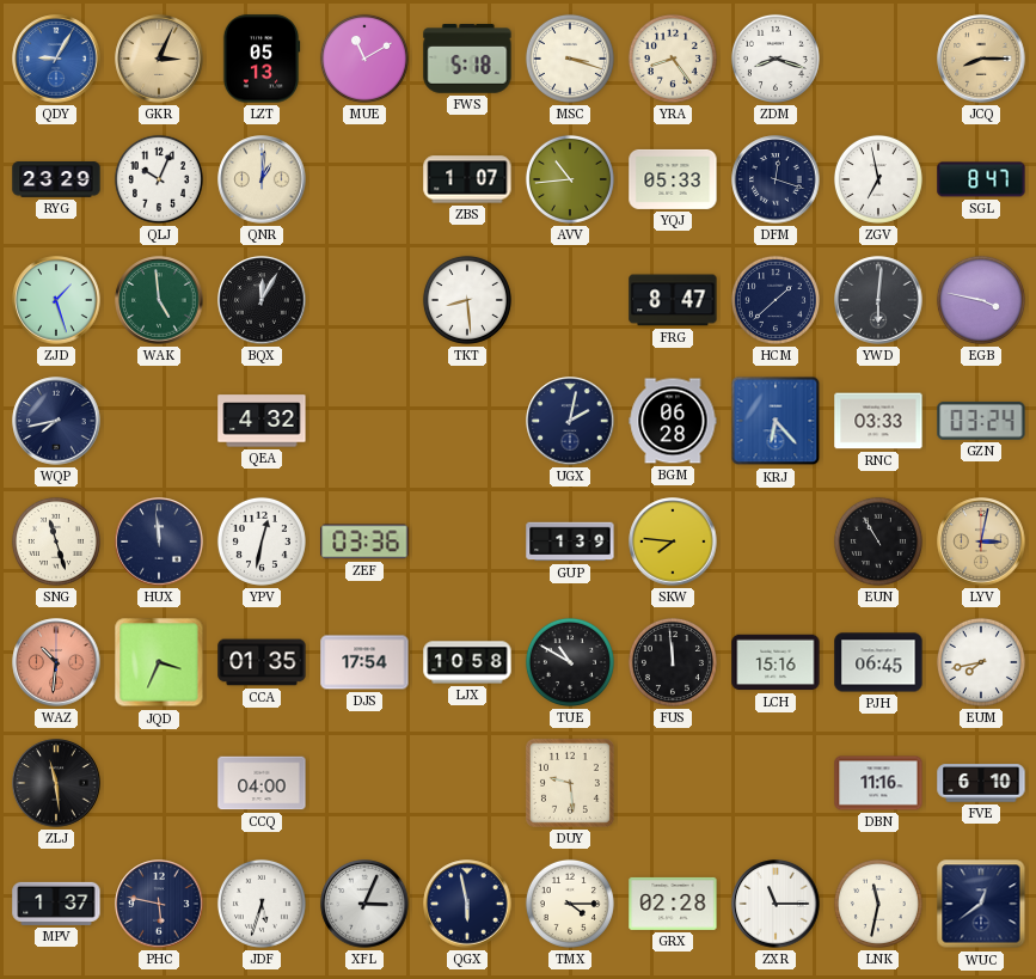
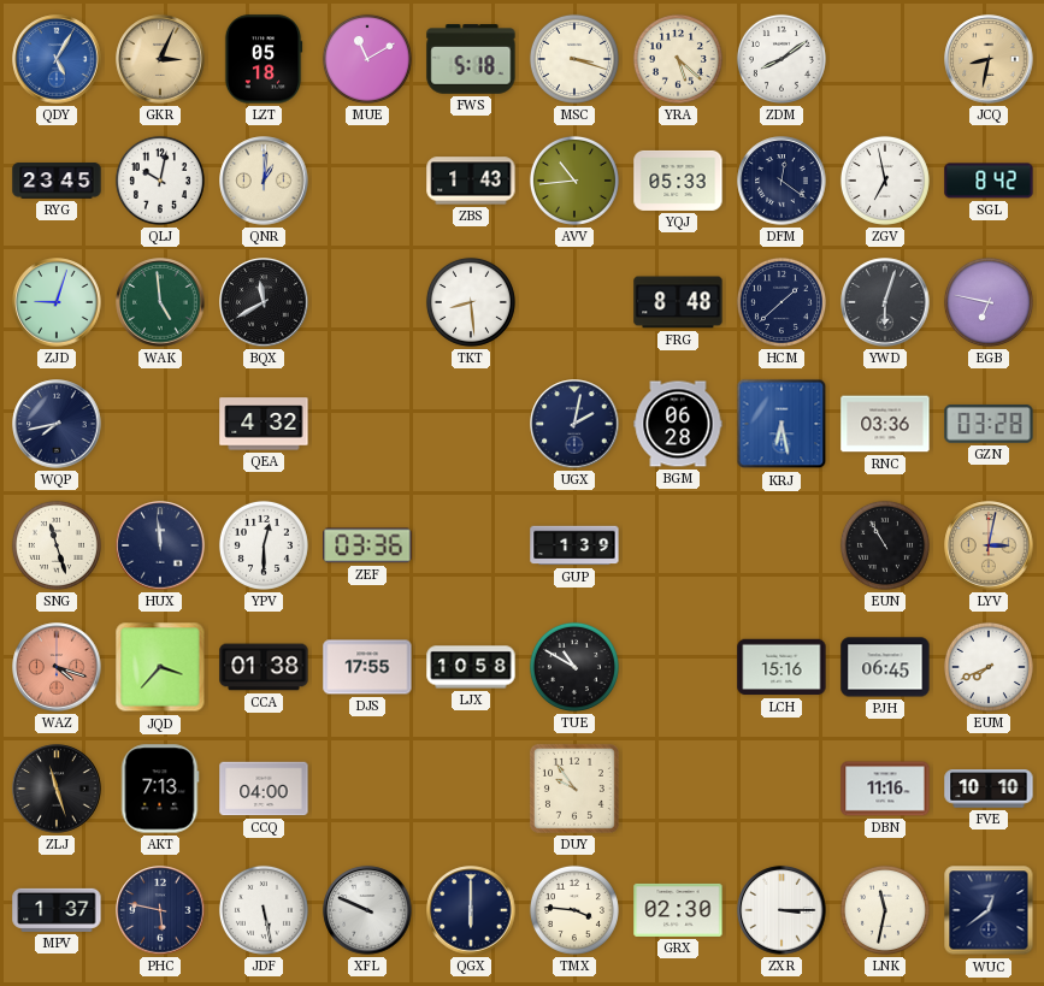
QDY: 9:05 -> 5:05 (57, 59)
LZT: 05:13 -> 05:18 (264, 59)
YRA: 8:24 -> 5:22 (678, 59)
ZDM: 8:18 -> 8:09 (781, 59)
JCQ: 8:15 -> 8:32 (989, 59)
RYG: 23:29 -> 23:45 (57, 181)
QLJ: 10:04 -> 10:02 (160, 181)
ZBS: 1:07 -> 1:43 (471, 181)
DFM: 12:18 -> 12:21 (781, 181)
SGL: 8:47 -> 8:42 (989, 181)
ZJD: 1:27 -> 9:03 (57, 302)
BQX: 12:05 -> 11:40 (264, 302)
FRG: 8:47 -> 8:48 (678, 302)
YWD: 6:01 -> 6:03 (885, 302)
EGB: 3:47 -> 6:47 (989, 302)
KRJ: 6:23 -> 6:28 (781, 424)
RNC: 03:33 -> 03:36 (885, 424)
GZN: 03:24 -> 03:28 (989, 424)
YPV: 12:32 -> 12:30 (264, 545)
SKW: 7:46 -> none (673, 541)
WAZ: 10:31 -> 4:18 (57, 667)
JQD: 3:34 -> 3:37 (160, 667)
CCA: 01:35 -> 01:38 (264, 667)
DJS: 17:54 -> 17:55 (367, 667)
FUS: 11:59 -> none (673, 662)
EUM: 7:43 -> 7:41 (989, 667)
ZLJ: 11:29 -> 11:27 (57, 789)
AKT: none -> 7:13 (160, 789)
DUY: 9:29 -> 9:54 (574, 789)
FVE: 6:10 -> 10:10 (989, 789)
JDF: 5:33 -> 5:28 (264, 910)
XFL: 3:04 -> 9:49 (367, 910)
QGX: 5:58 -> 6:00 (471, 910)
TMX: 4:15 -> 3:46 (574, 910)
GRX: 02:28 -> 02:30 (678, 910)
ZXR: 11:15 -> 3:15 (781, 910)
